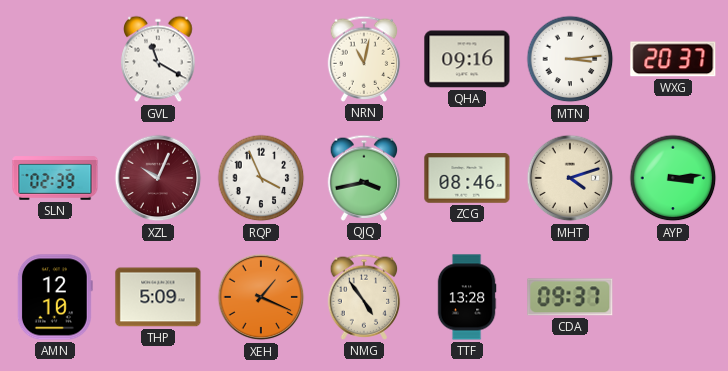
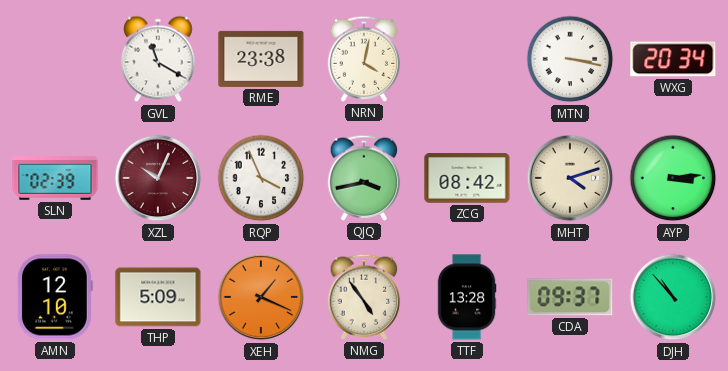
RME: none -> 23:38 (261, 59)
NRN: 11:02 -> 4:02 (364, 59)
QHA: 09:16 -> none (467, 59)
MTN: 3:14 -> 3:17 (570, 59)
WXG: 20:37 -> 20:34 (673, 59)
ZCG: 08:46 -> 08:42 (467, 178)
DJH: none -> 10:53 (673, 297)
